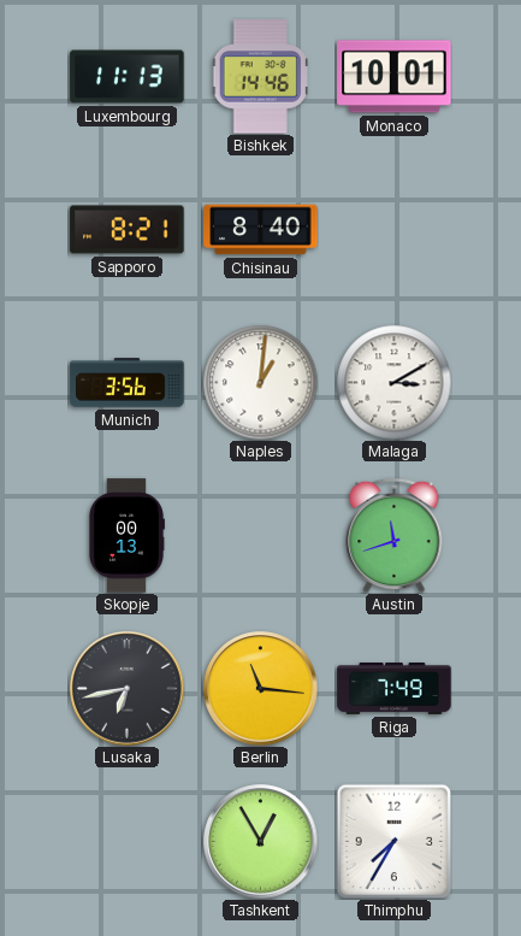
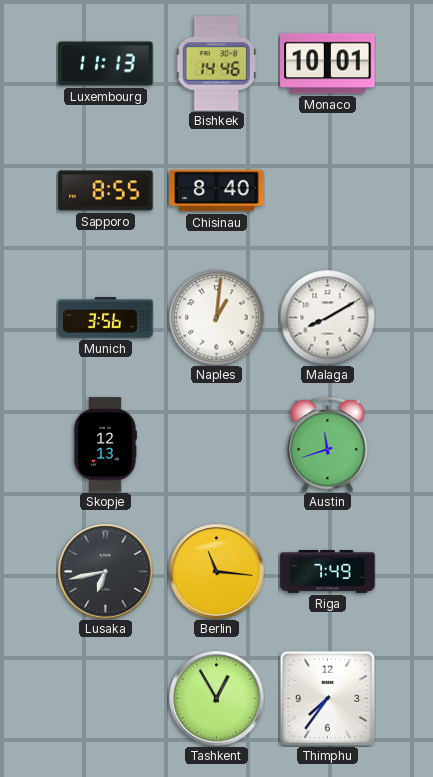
Sapporo: 8:21 -> 8:55 (106, 191)
Malaga: 3:10 -> 8:10 (327, 317)
Skopje: 00:13 -> 12:13 (106, 445)
Thimphu: 7:35 -> 7:36 (327, 698)
